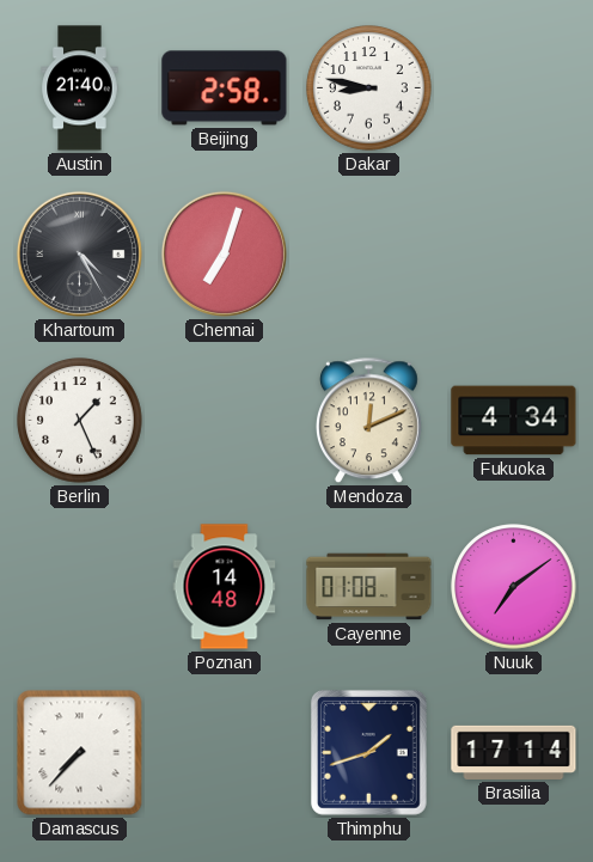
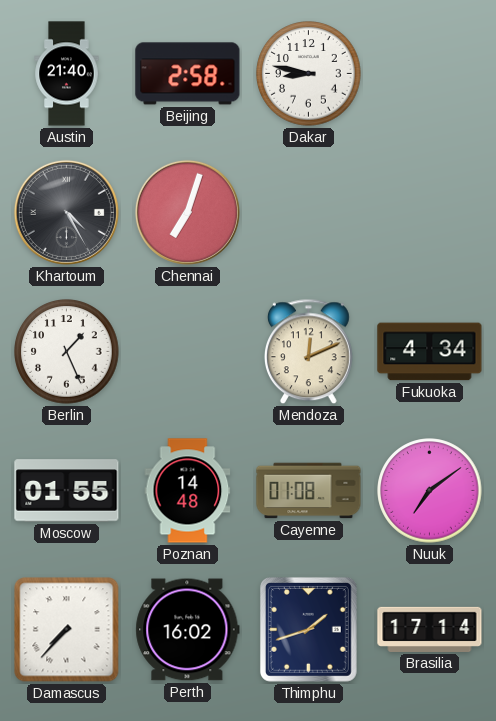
Moscow: none -> 01:55 (67, 491)
Perth: none -> 16:02 (188, 630)
